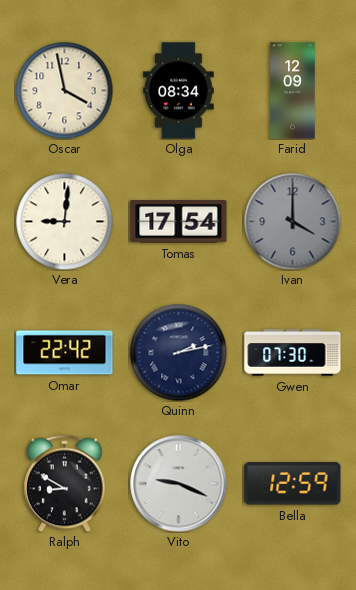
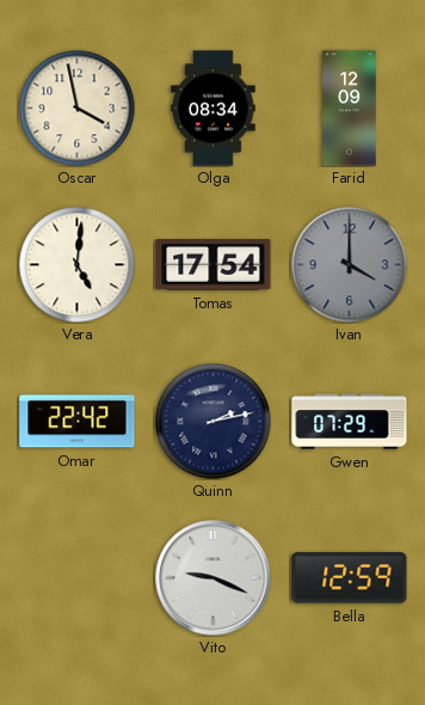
Vera: 9:01 -> 5:01 (76, 264)
Gwen: 07:30 -> 07:29 (350, 422)
Ralph: 8:50 -> none (65, 483)
